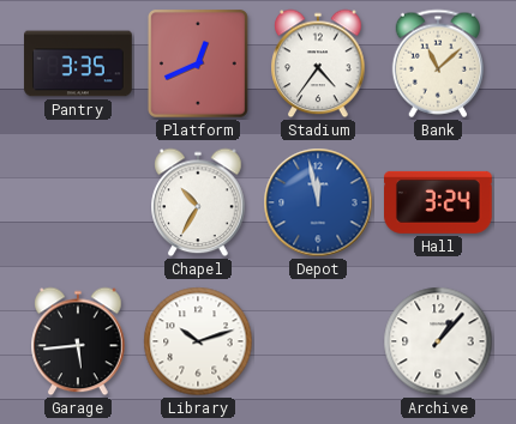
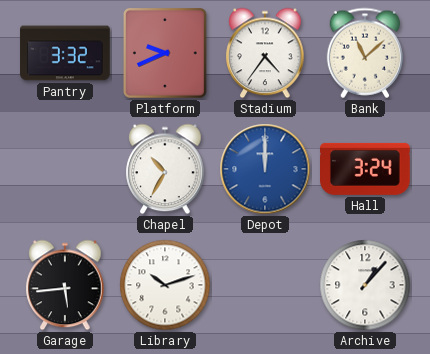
Pantry: 3:35 -> 3:32 (65, 53)
Platform: 12:41 -> 9:41 (165, 54)
Depot: 11:58 -> 12:00 (265, 169)
